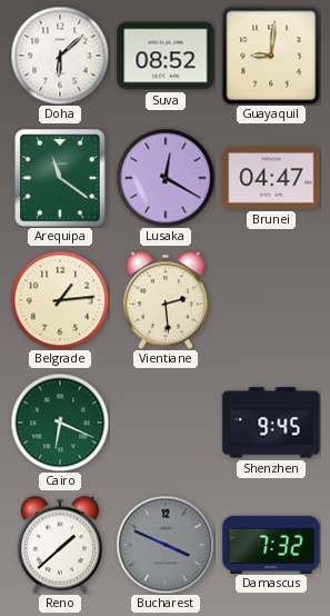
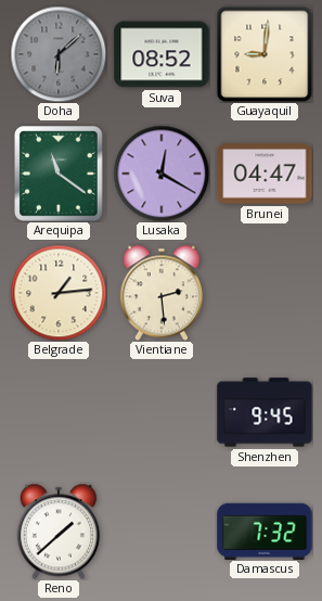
Doha dial: white -> grey (59, 54)
Cairo: 6:19 -> none (60, 423)
Bucharest: 3:49 -> none (166, 545)
